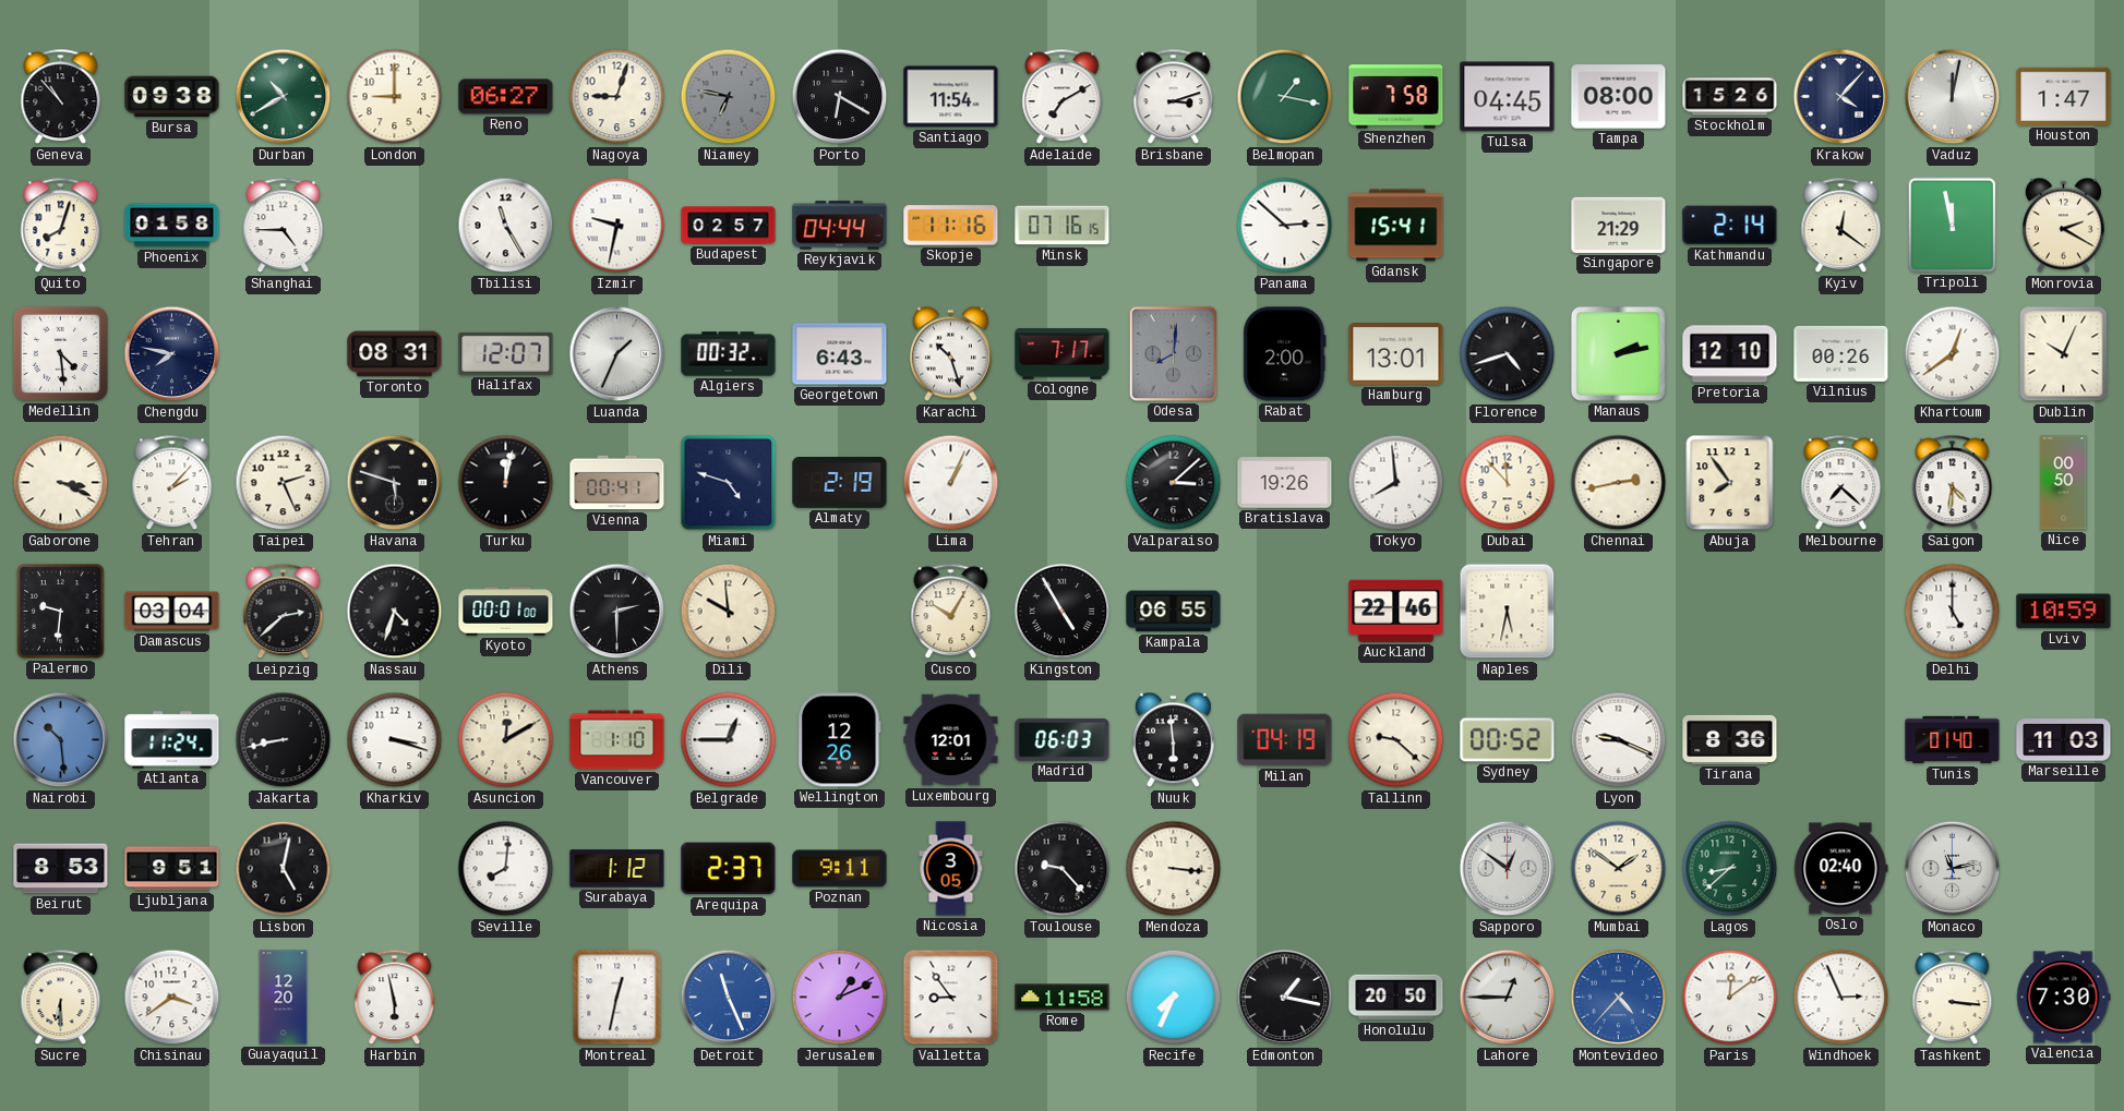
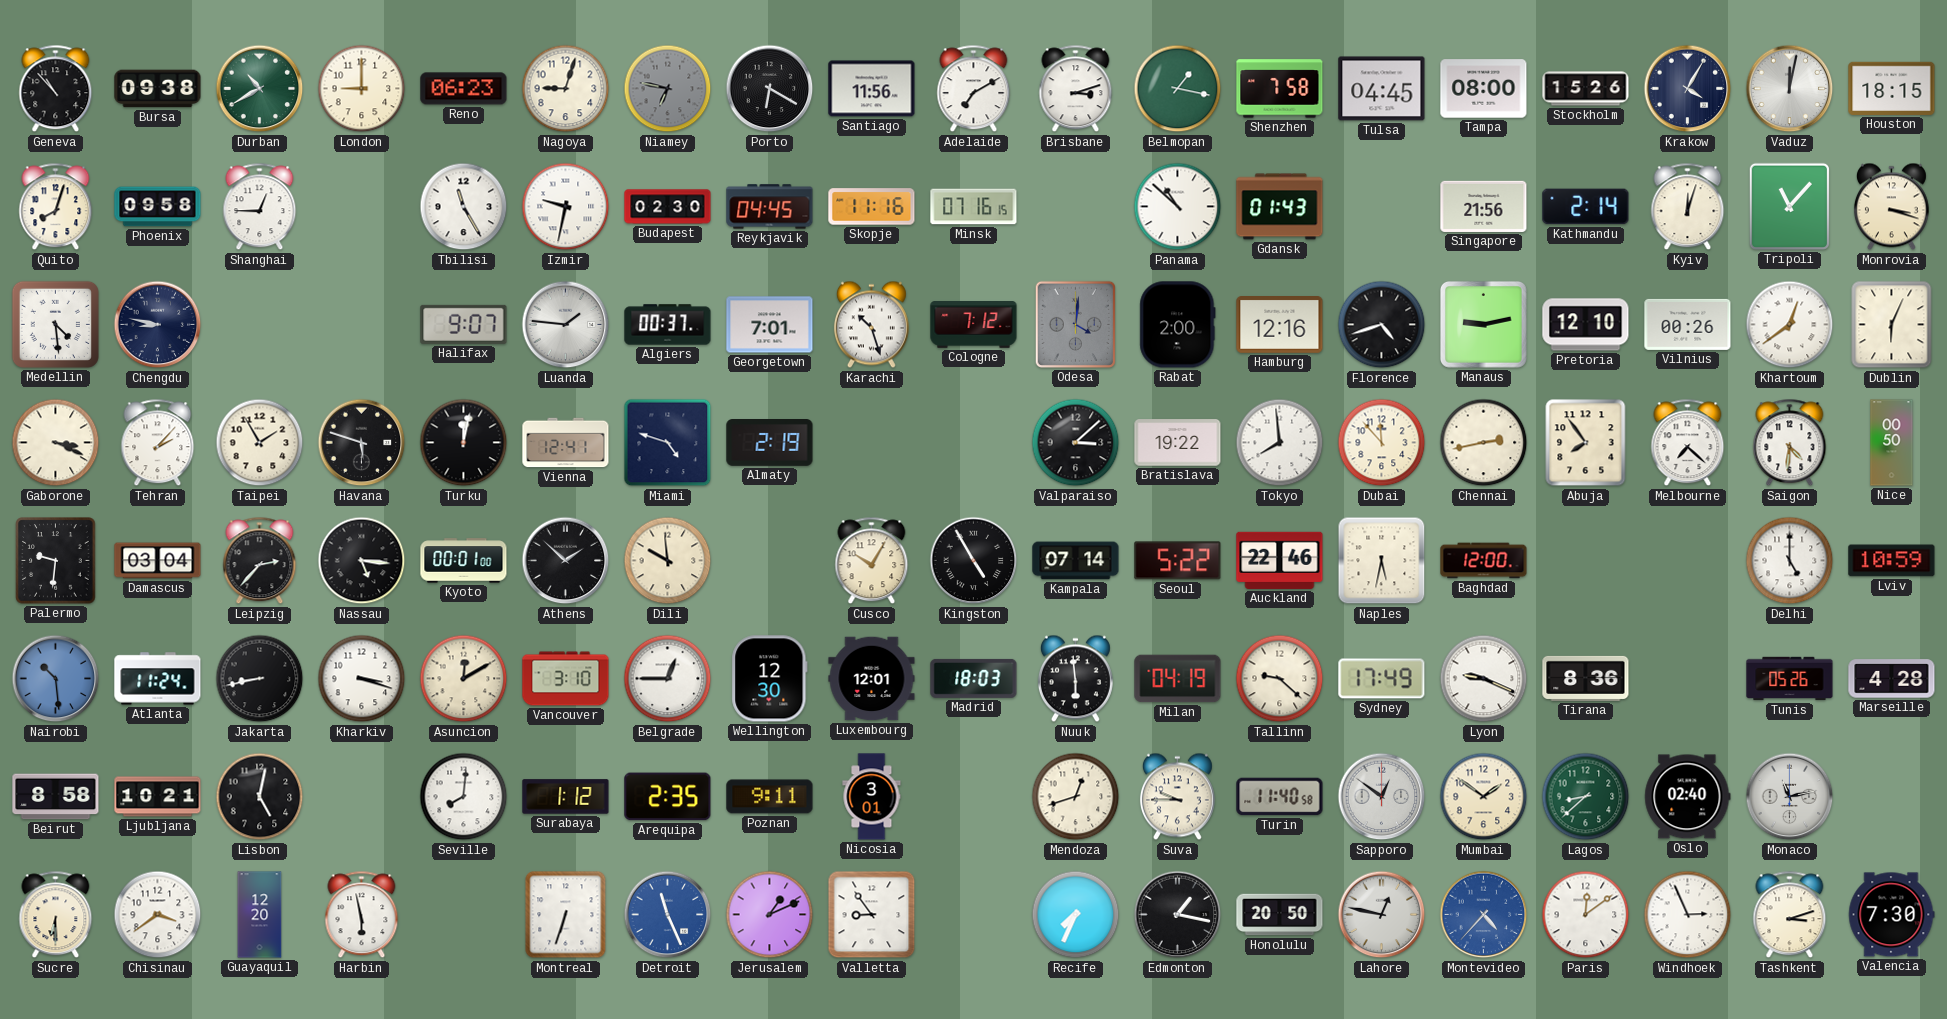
Reno: 06:27 -> 06:23 (464, 89)
Santiago: 11:54 -> 11:56 (872, 89)
Krakow: 4:07 -> 4:05 (1688, 89)
Houston: 1:47 -> 18:15 (1892, 88)
Phoenix: 01:58 -> 09:58 (158, 207)
Shanghai: 4:45 -> 12:45 (260, 207)
Budapest: 02:57 -> 02:30 (668, 207)
Reykjavik: 04:44 -> 04:45 (770, 207)
Panama: 2:52 -> 10:52 (1178, 207)
Gdansk: 15:41 -> 01:43 (1280, 207)
Singapore: 21:29 -> 21:56 (1484, 206)
Kyiv: 12:21 -> 12:03 (1688, 207)
Tripoli: 11:58 -> 11:07 (1789, 206)
Monrovia: 2:20 -> 3:18 (1891, 207)
Chengdu: 7:47 -> 8:47 (158, 325)
Toronto: 08:31 -> none (395, 354)
Halifax: 12:07 -> 9:07 (464, 324)
Luanda: 1:34 -> 1:46 (566, 325)
Algiers: 00:32 -> 00:37 (668, 325)
Georgetown: 6:43 -> 7:01 (770, 325)
Cologne: 7:17 -> 7:12 (974, 325)
Odesa: 8:01 -> 4:01 (1075, 324)
Hamburg: 13:01 -> 12:16 (1280, 325)
Manaus: 2:13 -> 9:13 (1484, 325)
Dublin: 10:04 -> 6:04 (1892, 325)
Taipei: 2:26 -> 1:55 (260, 443)
Vienna: 00:41 -> 12:41 (566, 443)
Lima: 1:04 -> none (951, 483)
Bratislava: 19:26 -> 19:22 (1178, 443)
Leipzig: 2:38 -> 2:37 (260, 561)
Nassau: 4:33 -> 5:16 (362, 561)
Athens: 2:30 -> 1:52 (566, 561)
Kampala: 06:55 -> 07:14 (1076, 561)
Seoul: none -> 5:22 (1178, 561)
Baghdad: none -> 12:00 (1484, 561)
Vancouver: 1:10 -> 3:10 (566, 679)
Wellington: 12:26 -> 12:30 (770, 679)
Madrid: 06:03 -> 18:03 (974, 678)
Sydney: 00:52 -> 17:49 (1382, 679)
Tunis: 01:40 -> 05:26 (1790, 679)
Marseille: 11:03 -> 4:28 (1892, 679)
Beirut: 8:53 -> 8:58 (56, 797)
Ljubljana: 9:51 -> 10:21 (158, 797)
Arequipa: 2:37 -> 2:35 (668, 797)
Nicosia: 3:05 -> 3:01 (872, 797)
Toulouse: 9:23 -> none (1063, 869)
Mendoza: 3:16 -> 12:42 (1076, 797)
Suva: none -> 9:45 (1177, 797)
Turin: none -> 11:40 (1280, 797)
Montreal: 12:32 -> 6:33 (566, 915)
Rome: 11:58 -> none (1063, 998)
Lahore: 12:45 -> 12:47 (1382, 915)
Tashkent: 3:16 -> 3:12 (1790, 915)
